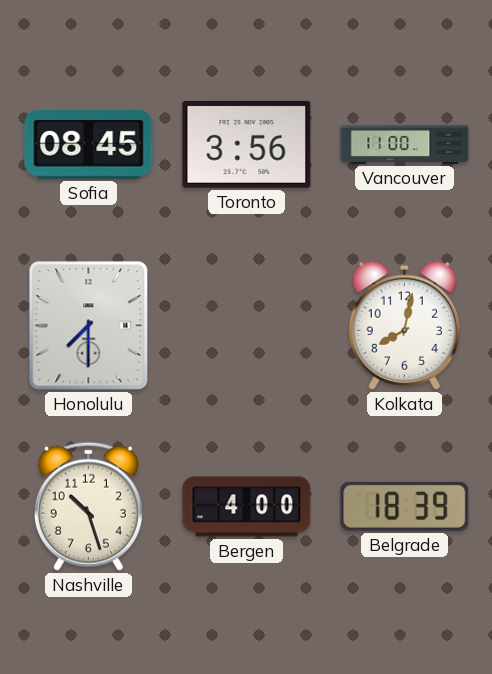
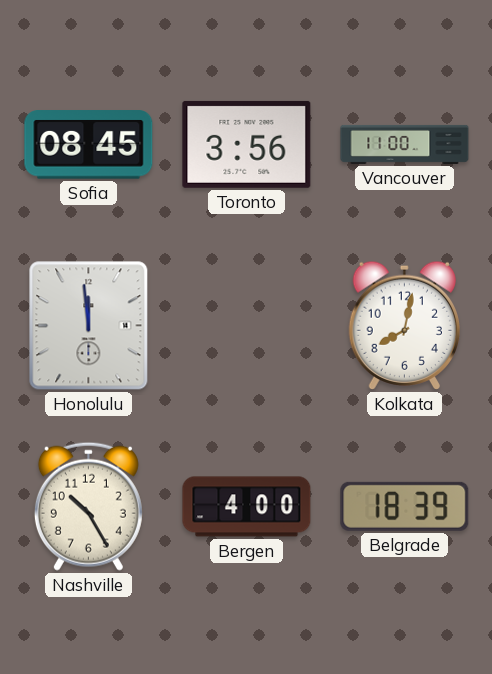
Honolulu: 7:30 -> 11:59 (89, 326)
Nashville: 10:27 -> 10:25 (88, 506)
